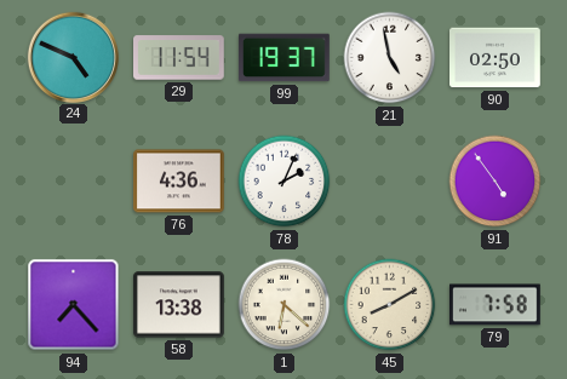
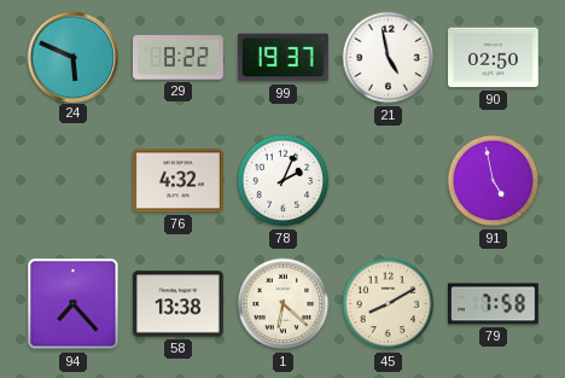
24: 4:49 -> 5:49 (72, 57)
29: 11:54 -> 8:22 (179, 58)
76: 4:36 -> 4:32 (179, 181)
91: 4:54 -> 4:58 (494, 181)
